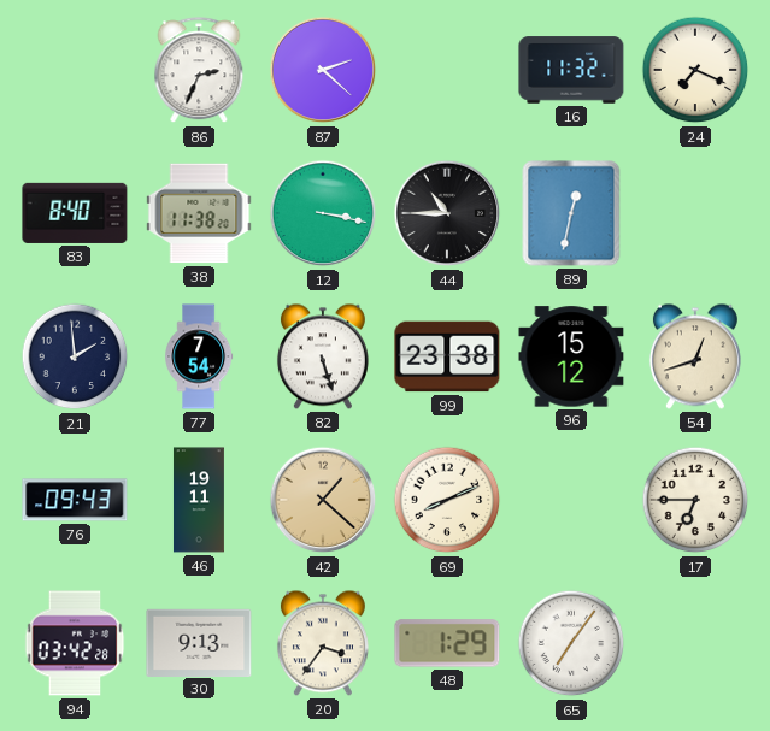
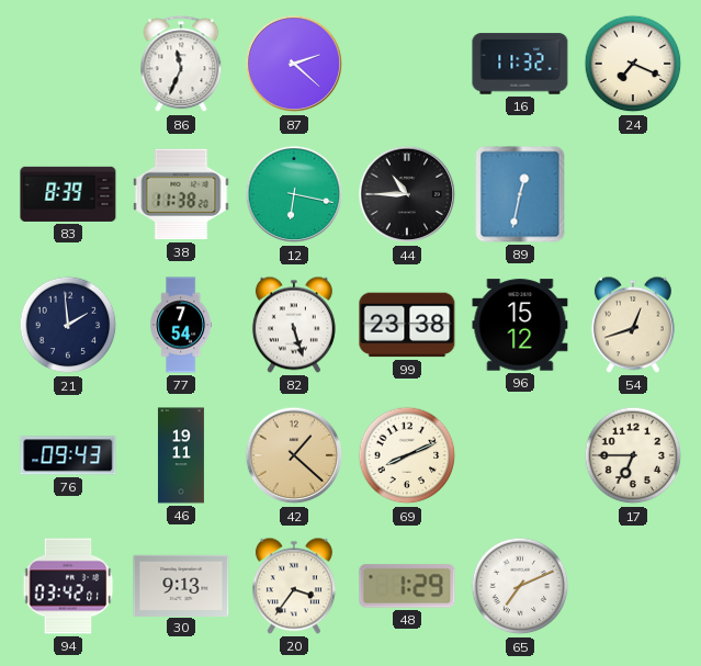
86: 2:34 -> 11:34 (181, 65)
83: 8:40 -> 8:39 (68, 194)
12: 3:17 -> 6:17 (294, 194)
94: 03:42:28 -> 03:42:01 (68, 586)
65: 7:06 -> 7:11 (520, 586)
